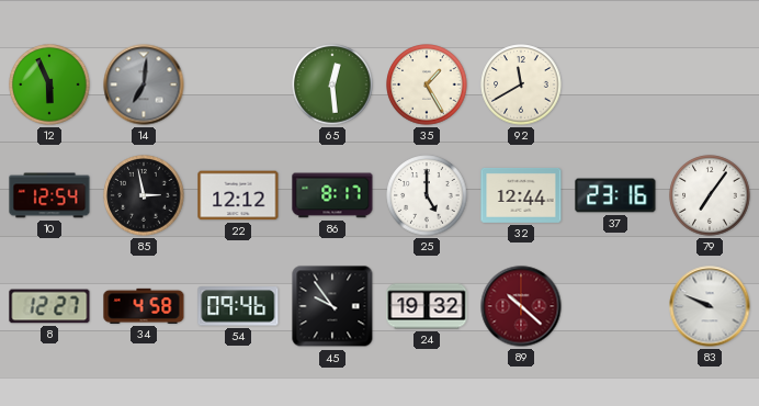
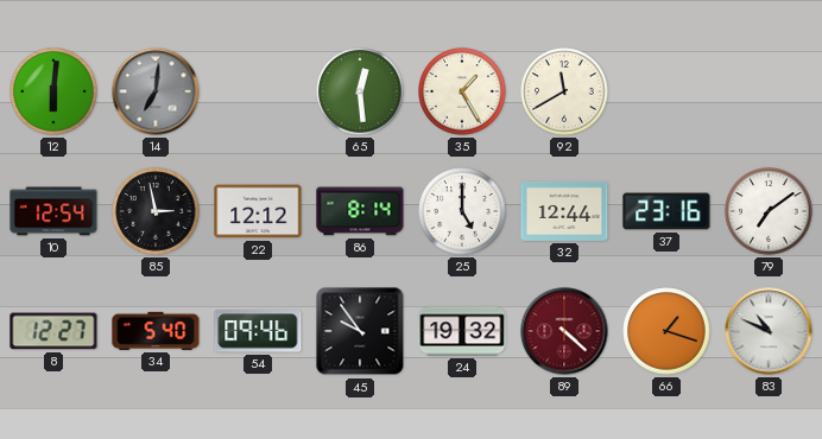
12: 5:56 -> 6:01 (53, 91)
86: 8:17 -> 8:14 (360, 211)
79: 7:06 -> 7:09 (769, 211)
34: 4:58 -> 5:40 (156, 331)
89: 10:22 -> 4:22 (564, 331)
66: none -> 1:18 (666, 331)
83: 9:49 -> 10:49 (769, 331)
